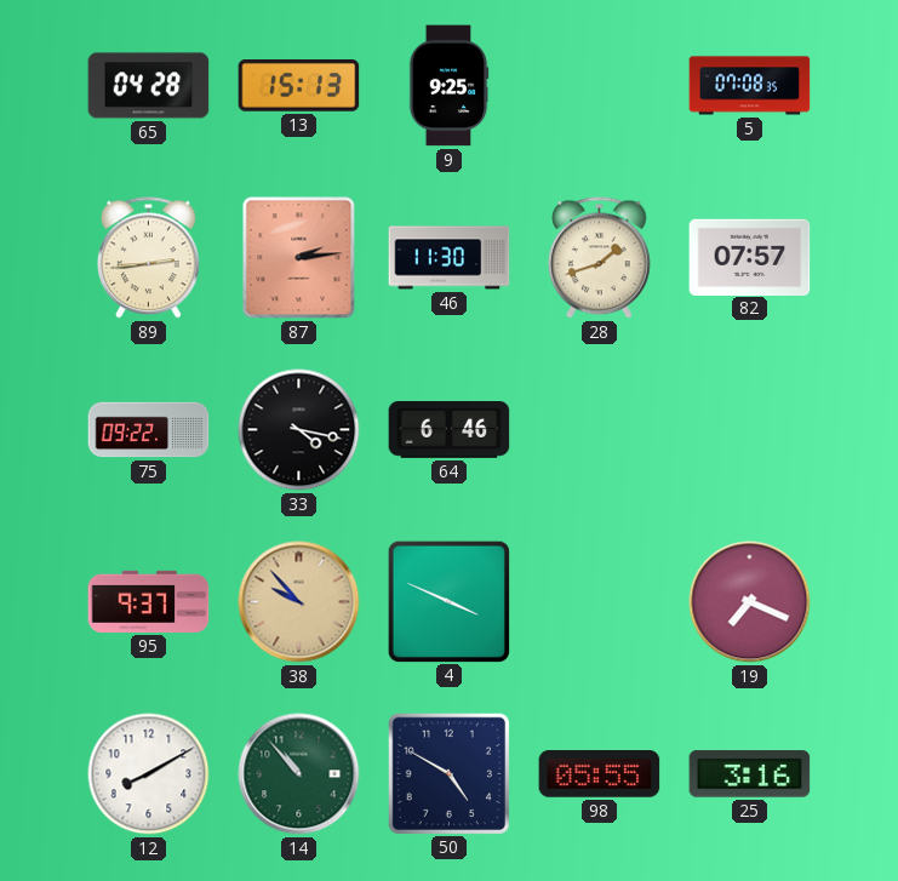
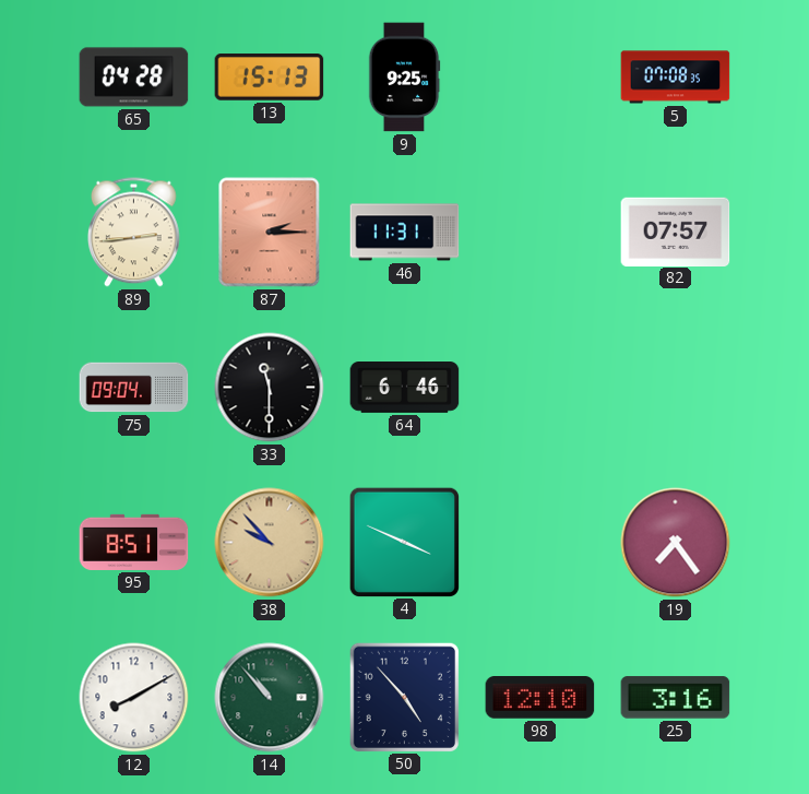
87: 2:14 -> 2:15 (270, 233)
46: 11:30 -> 11:31 (405, 233)
28: 1:42 -> none (599, 258)
75: 09:22 -> 09:04 (134, 388)
33: 4:17 -> 11:30 (270, 388)
95: 9:37 -> 8:51 (134, 542)
19: 7:19 -> 7:24 (676, 543)
50: 4:50 -> 4:53 (404, 697)
98: 05:55 -> 12:10 (540, 698)
